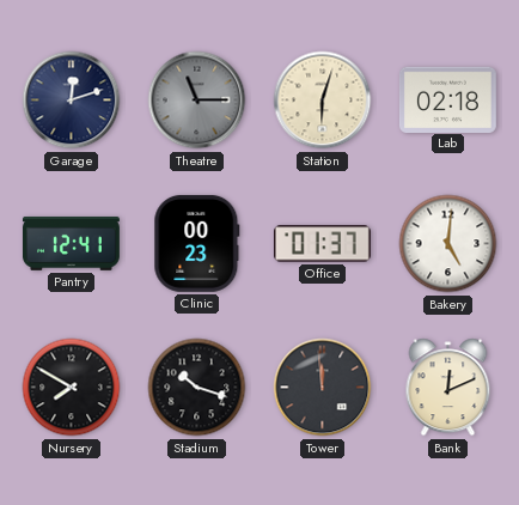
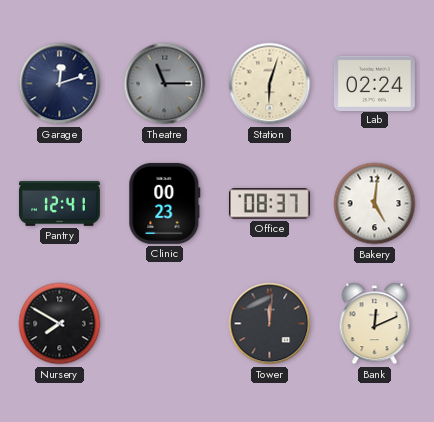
Lab: 02:18 -> 02:24 (374, 83)
Office: 01:37 -> 08:37 (269, 204)
Stadium: 10:18 -> none (197, 388)
Tower: 11:59 -> 12:01 (270, 324)
